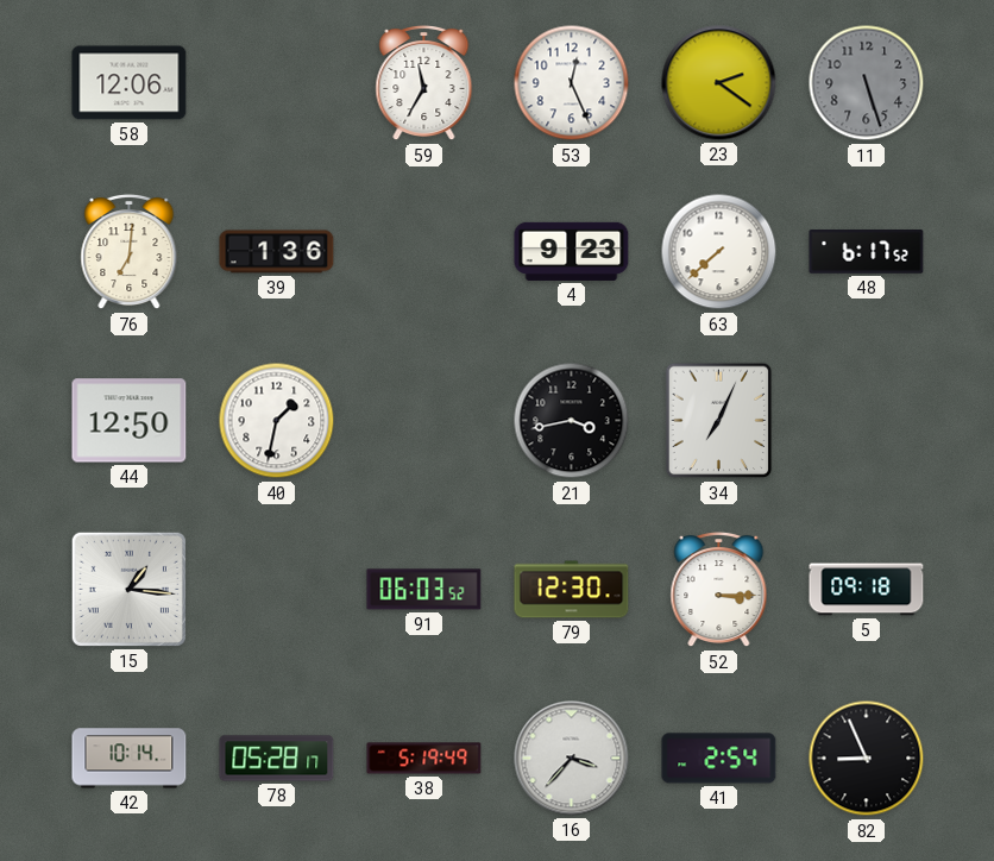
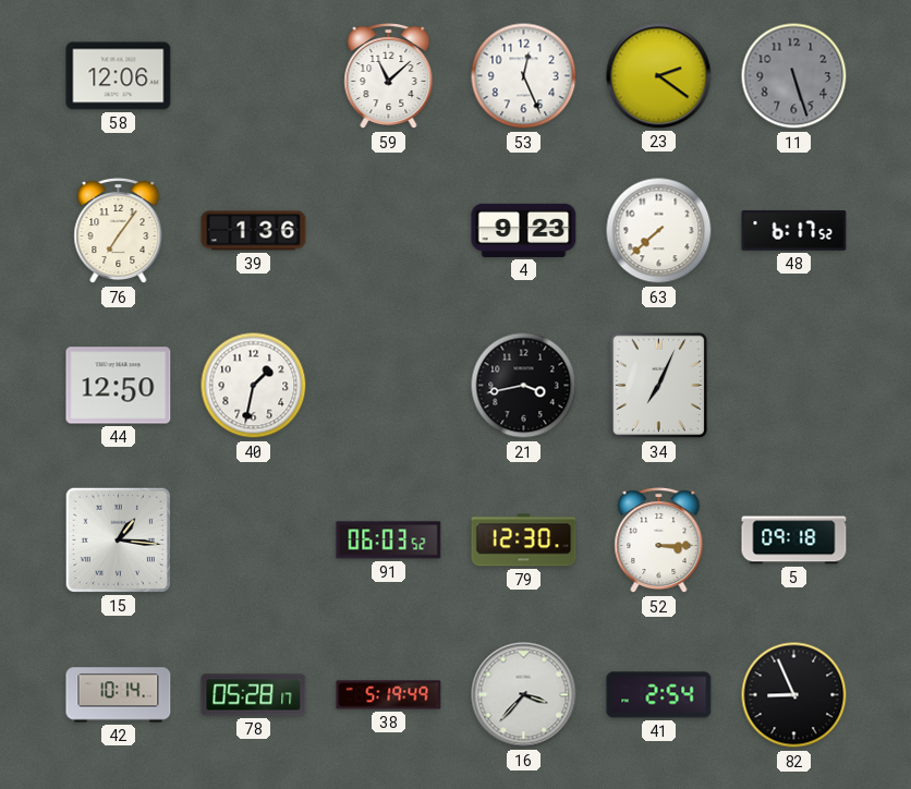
59: 11:35 -> 11:08 (389, 76)
76: 7:01 -> 7:06 (119, 231)
